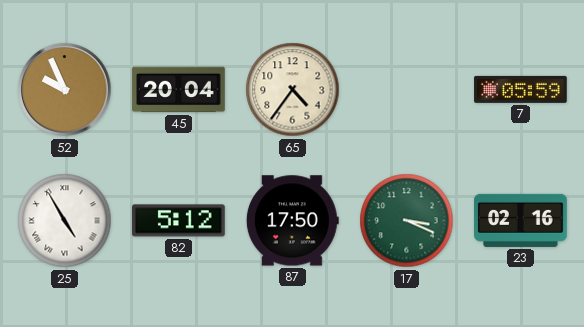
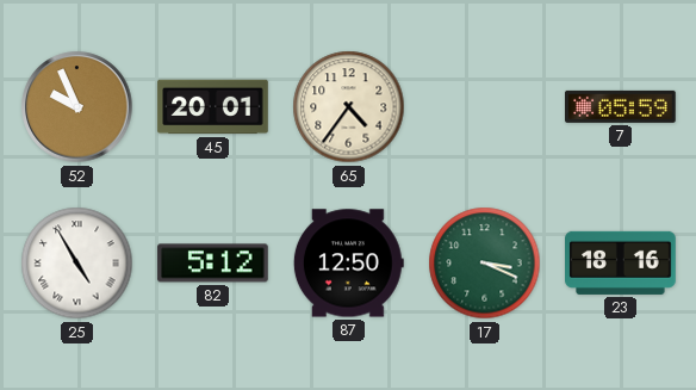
45: 20:04 -> 20:01 (213, 107)
87: 17:50 -> 12:50 (348, 264)
23: 02:16 -> 18:16 (621, 262)
